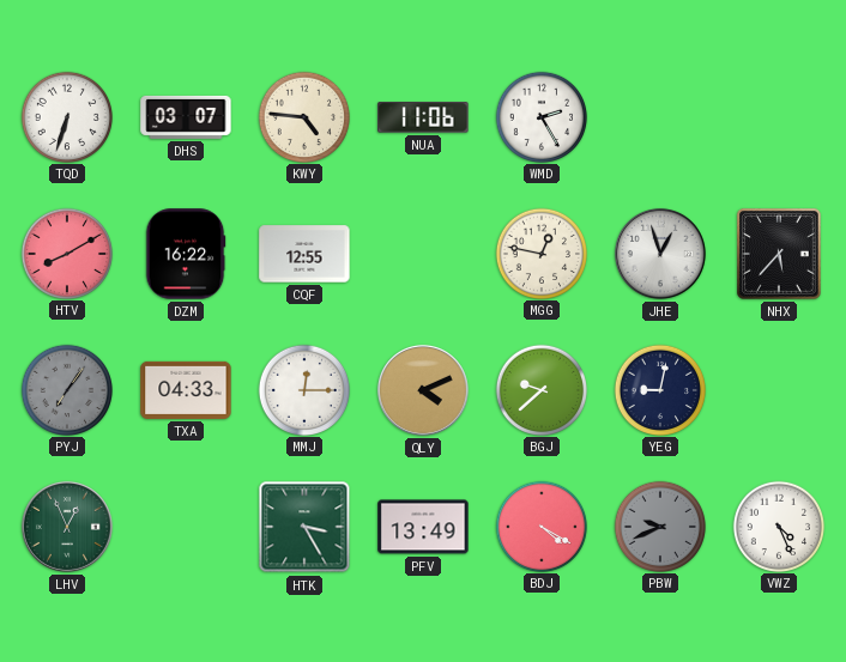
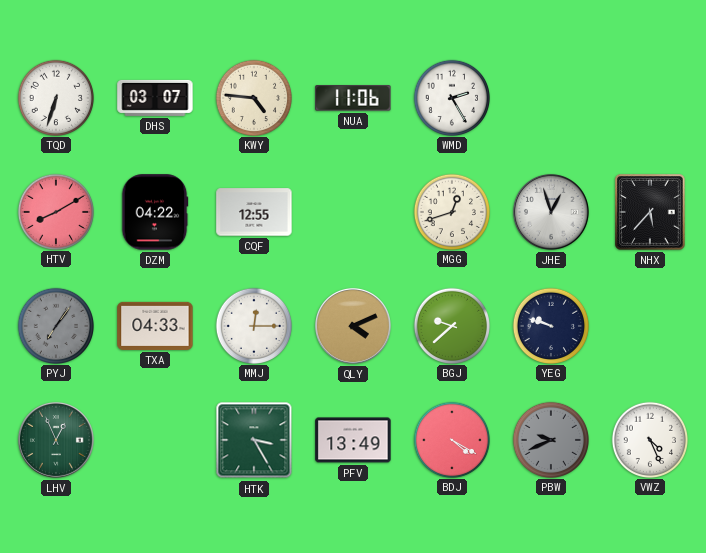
DZM: 16:22 -> 04:22 (155, 212)
MGG: 12:47 -> 12:42 (451, 211)
YEG: 9:02 -> 9:48 (550, 325)
